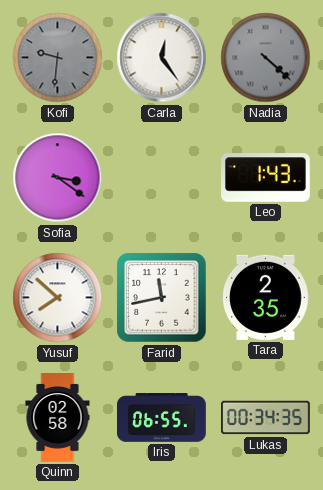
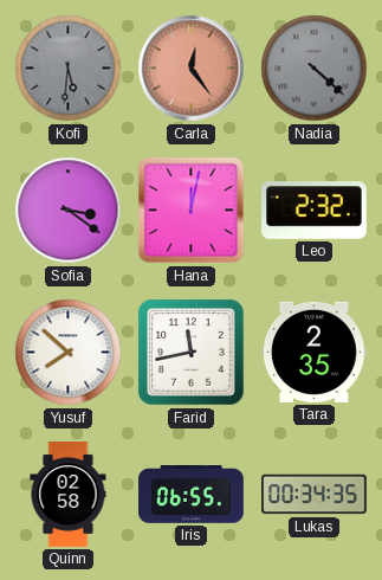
Kofi: 9:31 -> 5:31 (69, 69)
Carla dial: white -> salmon (192, 69)
Hana: none -> 12:02 (192, 211)
Leo: 1:43 -> 2:32 (315, 211)
